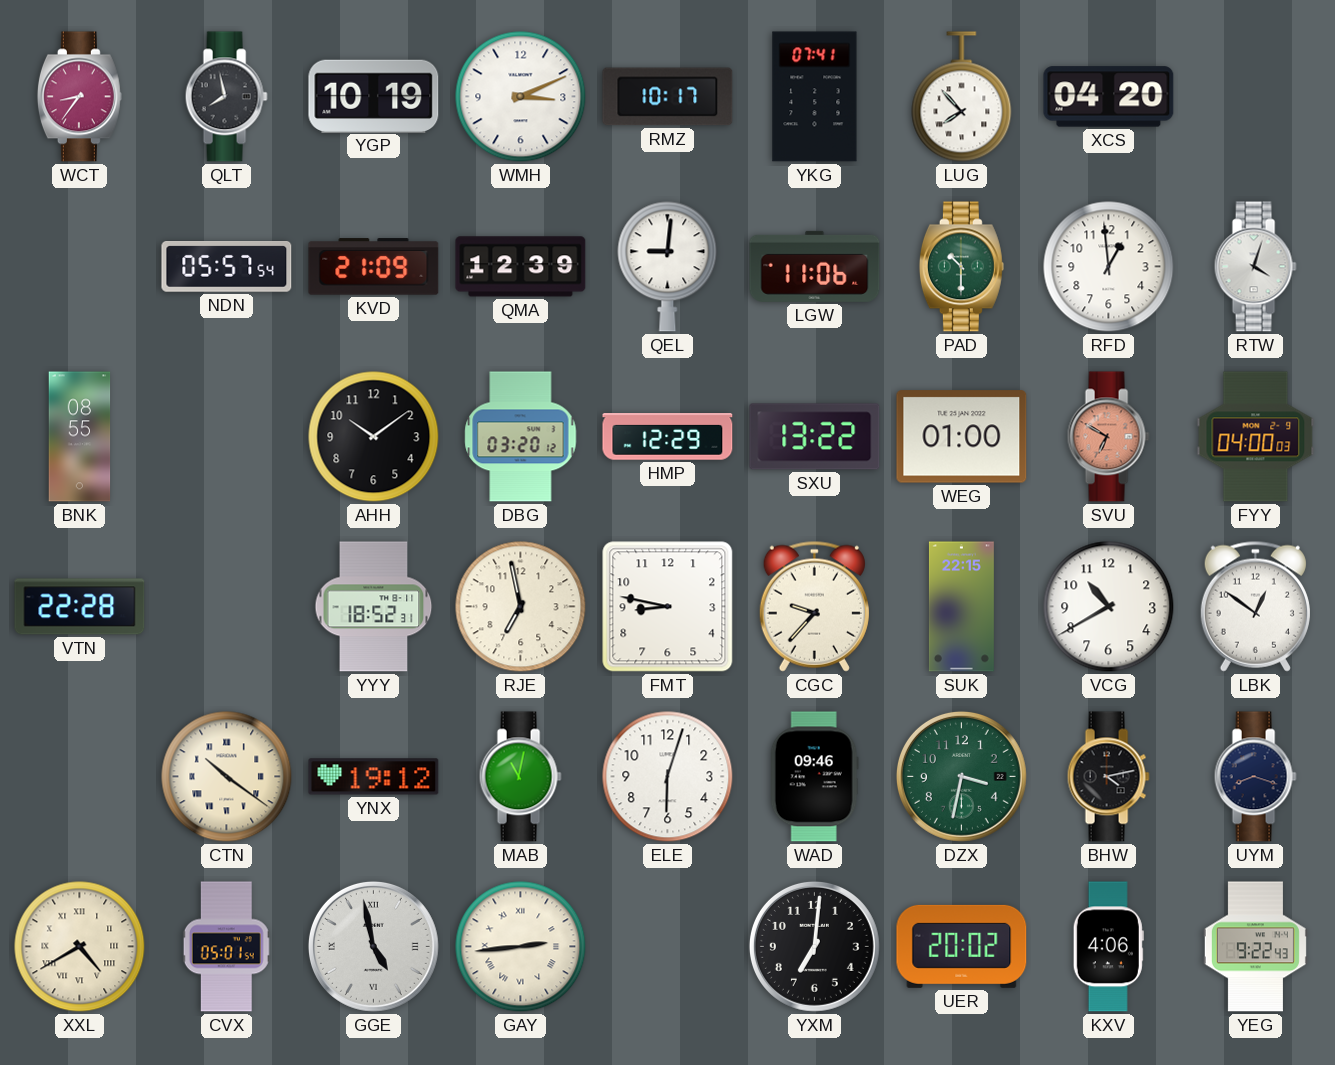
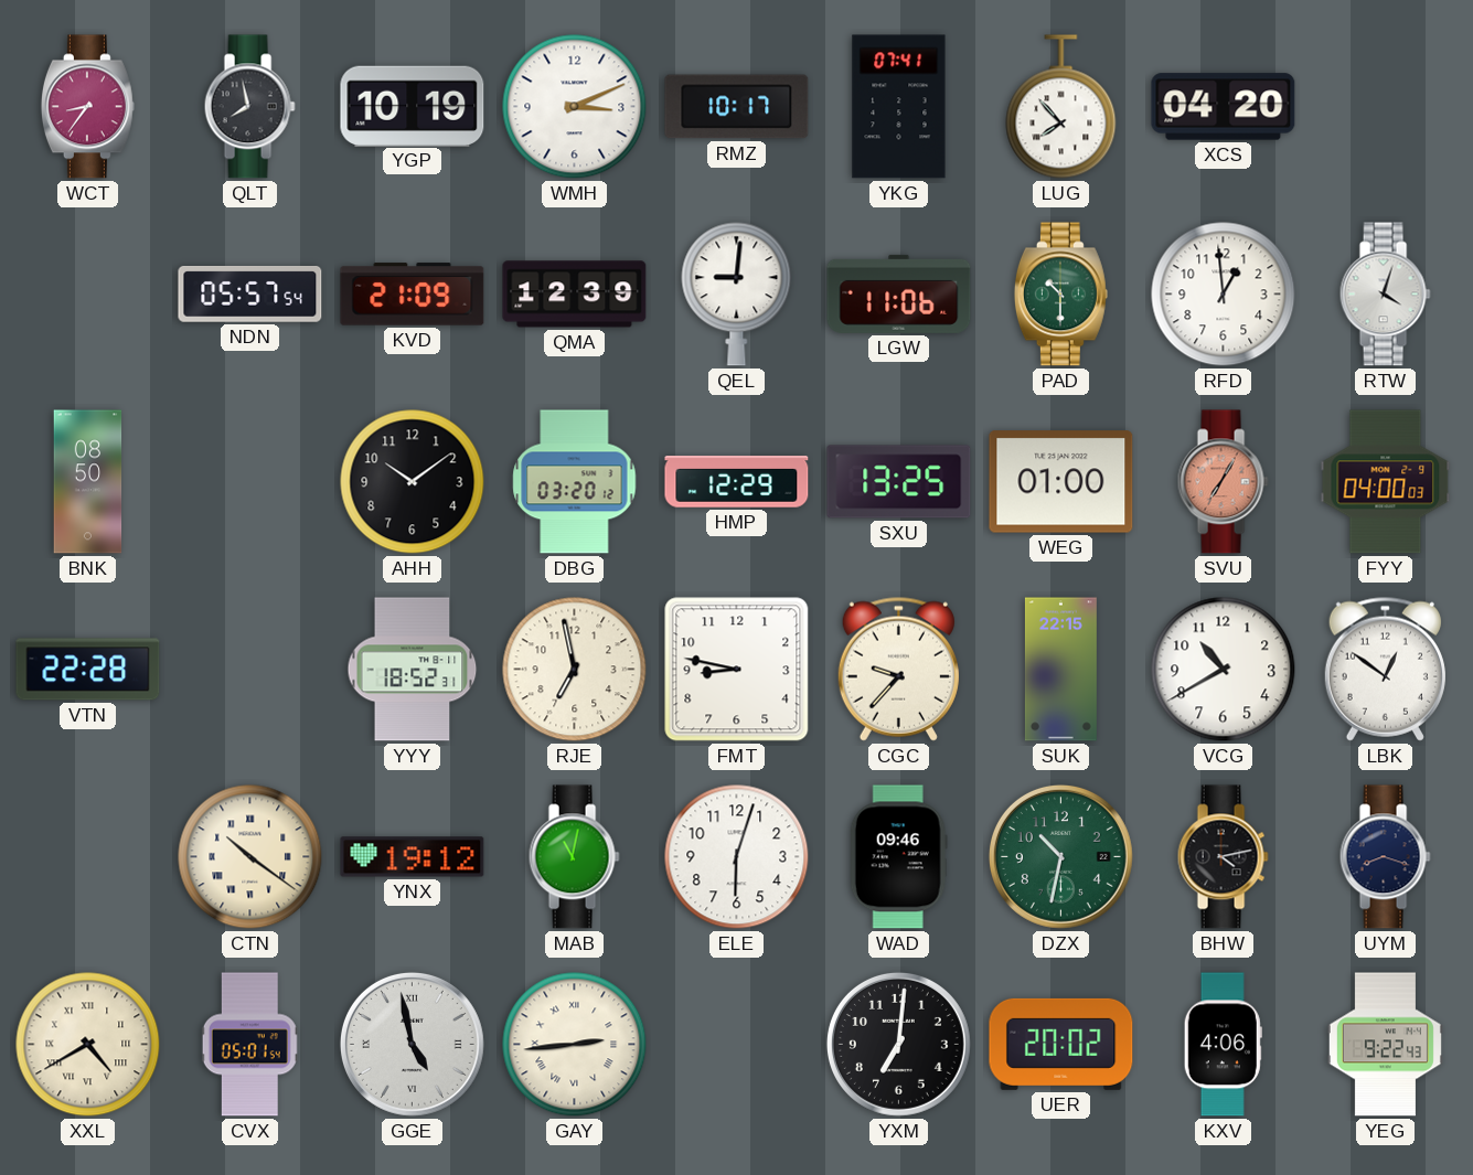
BNK: 08:55 -> 08:50 (88, 482)
SXU: 13:22 -> 13:25 (899, 482)
SVU: 6:50 -> 7:05 (1223, 482)
DZX: 3:32 -> 10:32 (1060, 856)
